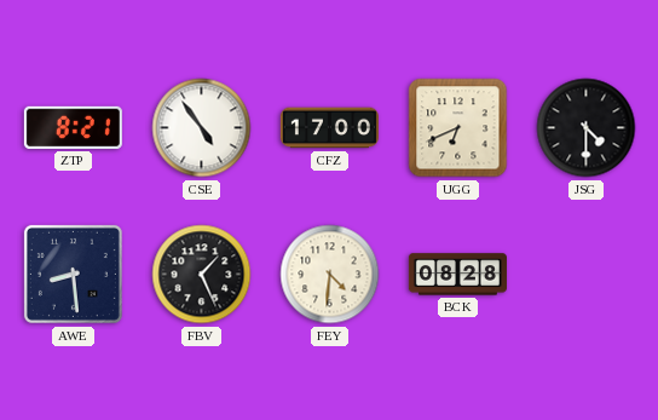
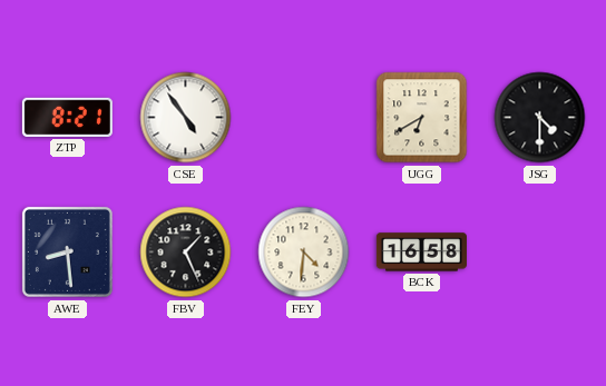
CFZ: 17:00 -> none (329, 128)
UGG: 6:41 -> 6:40 (422, 118)
BCK: 08:28 -> 16:58 (421, 253)
